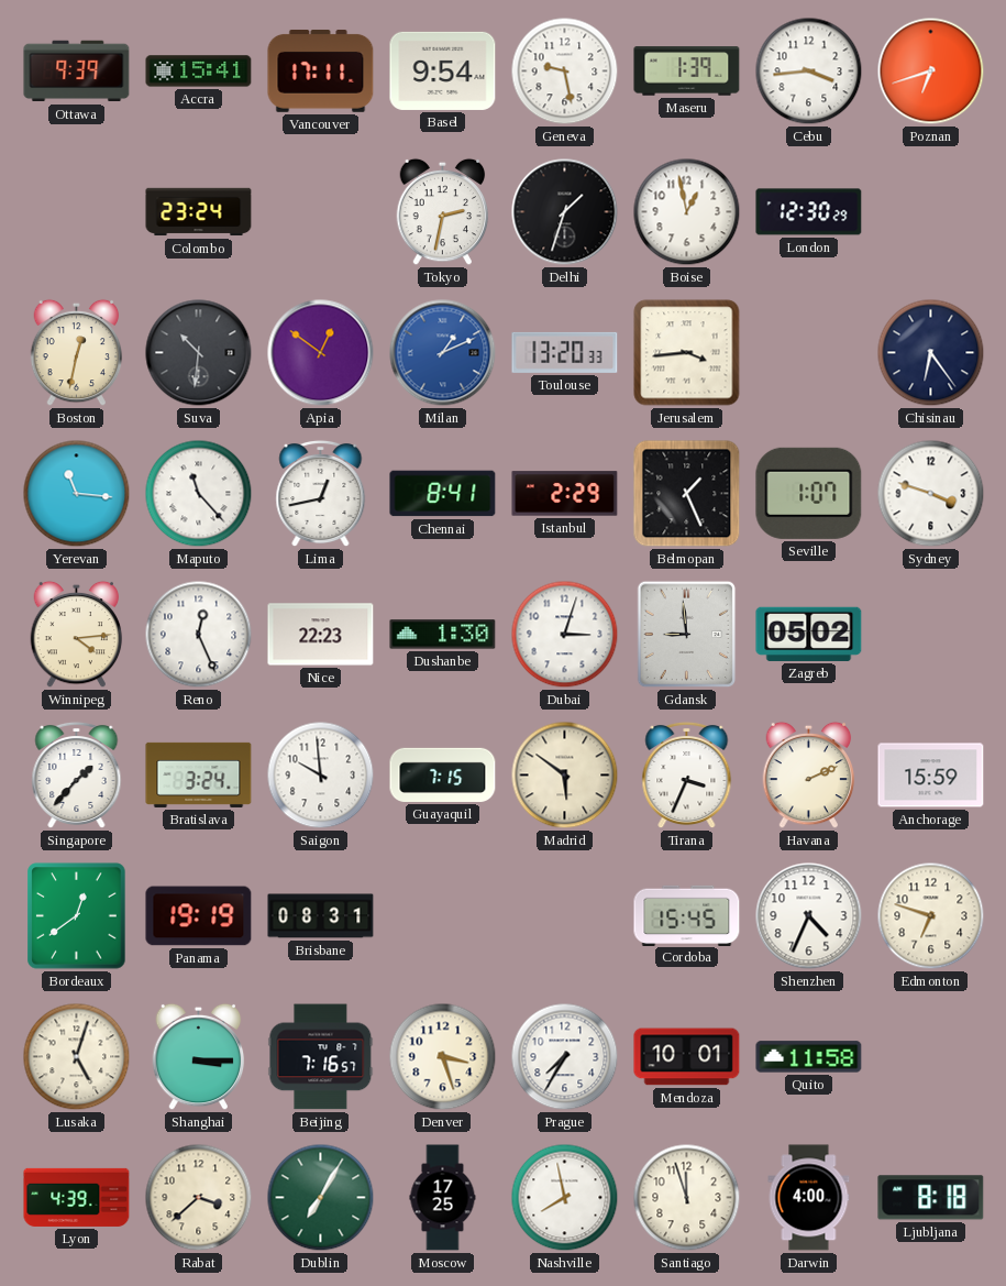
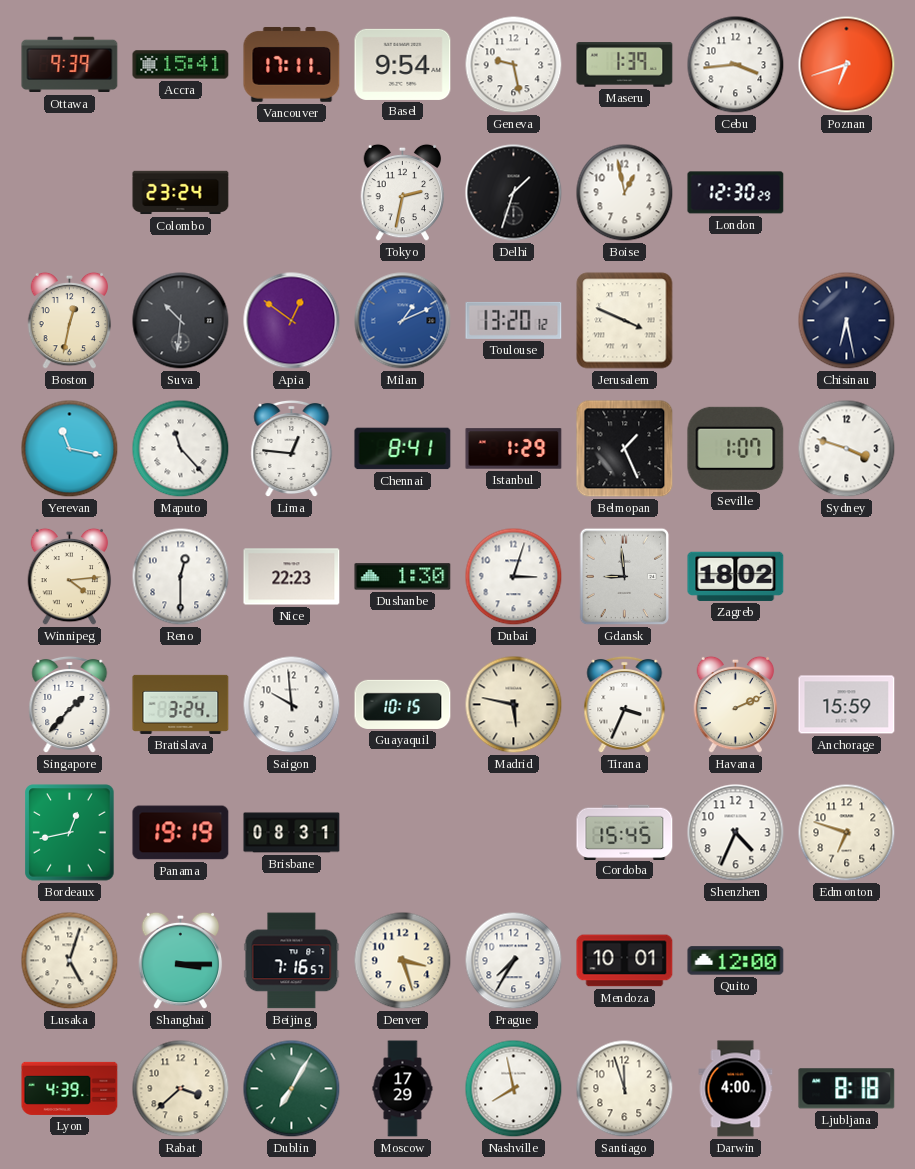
Toulouse: 13:20:33 -> 13:20:12 (514, 320)
Jerusalem: 3:44 -> 3:49 (625, 321)
Chisinau: 6:24 -> 6:28 (847, 321)
Yerevan: 11:16 -> 11:17 (70, 449)
Lima: 12:43 -> 12:46 (292, 449)
Istanbul: 2:29 -> 1:29 (514, 449)
Reno: 12:26 -> 12:30 (181, 577)
Zagreb: 05:02 -> 18:02 (736, 576)
Guayaquil: 7:15 -> 10:15 (403, 704)
Madrid: 5:51 -> 5:47 (514, 705)
Bordeaux: 12:39 -> 12:43 (70, 833)
Quito: 11:58 -> 12:00 (736, 961)
Moscow: 17:25 -> 17:29 (403, 1089)
